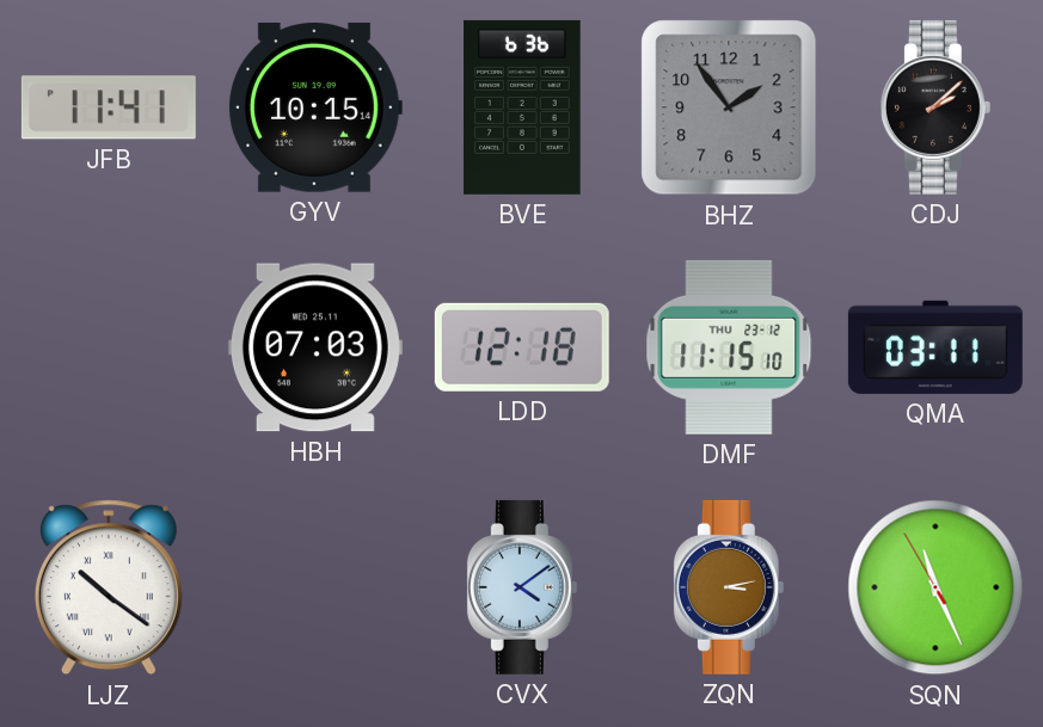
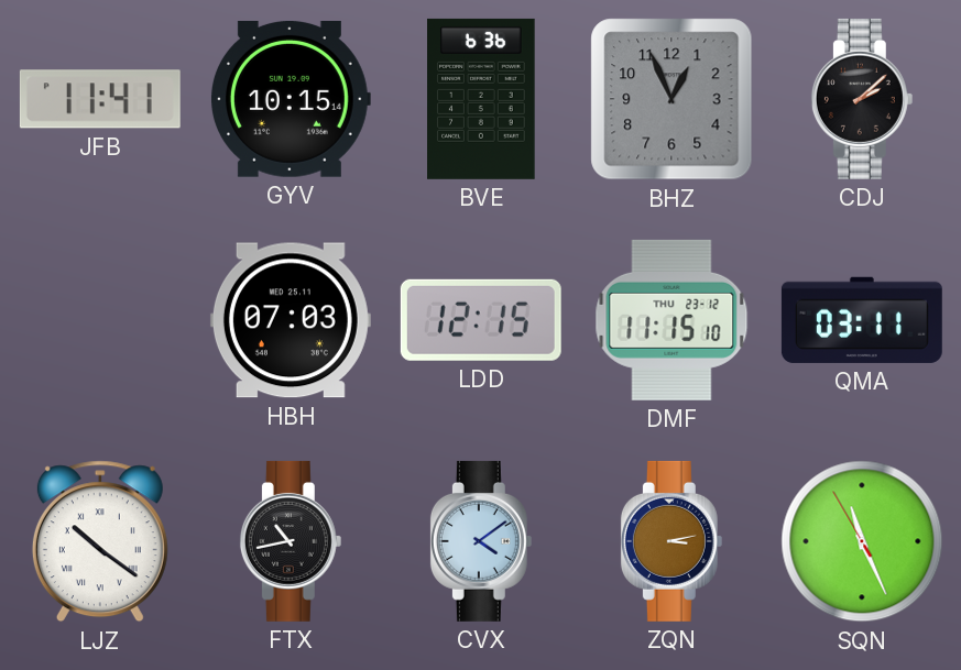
BHZ: 1:54 -> 12:56 (671, 99)
LDD: 12:18 -> 12:15 (481, 320)
FTX: none -> 10:43 (291, 541)
